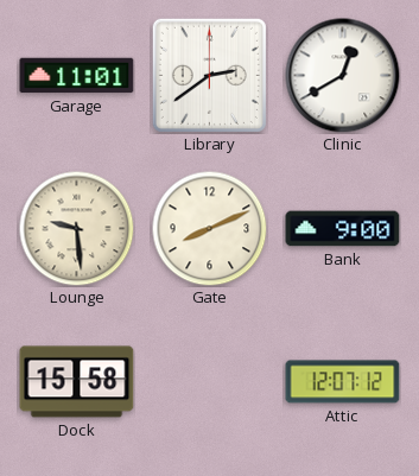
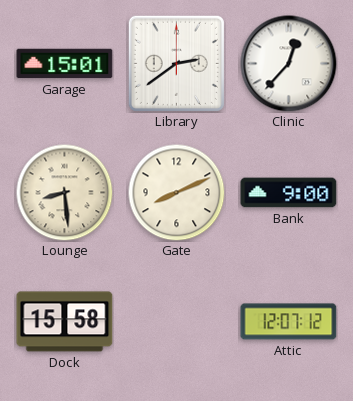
Garage: 11:01 -> 15:01 (65, 64)
Clinic: 12:40 -> 12:37 (289, 64)
Lounge: 9:29 -> 8:29 (64, 192)
